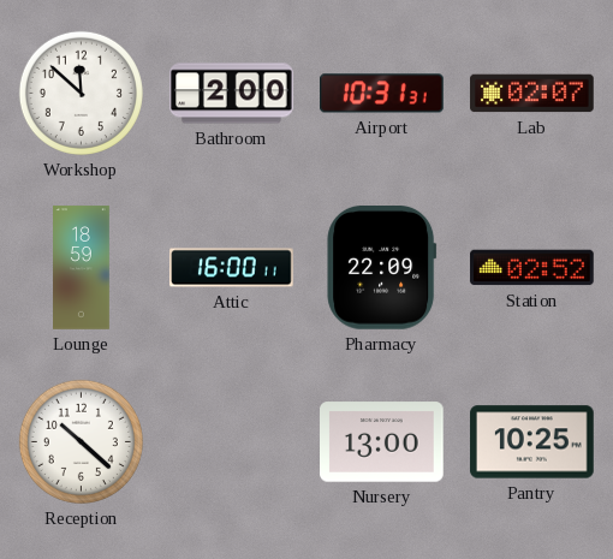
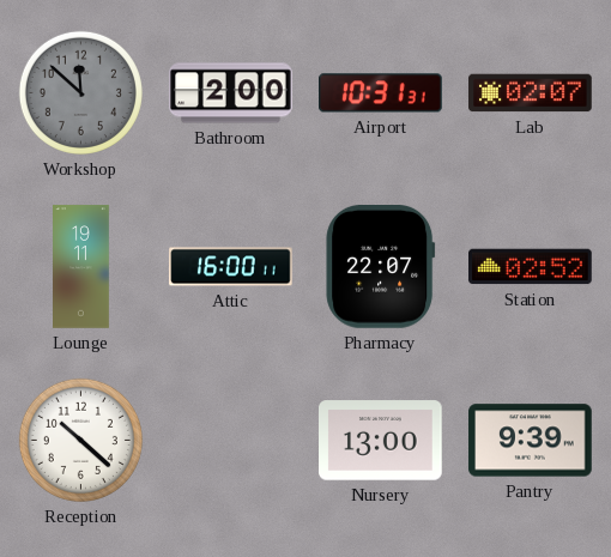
Workshop dial: white -> grey (80, 92)
Lounge: 18:59 -> 19:11 (81, 267)
Pharmacy: 22:09 -> 22:07 (381, 267)
Pantry: 10:25 -> 9:39 (531, 441)
